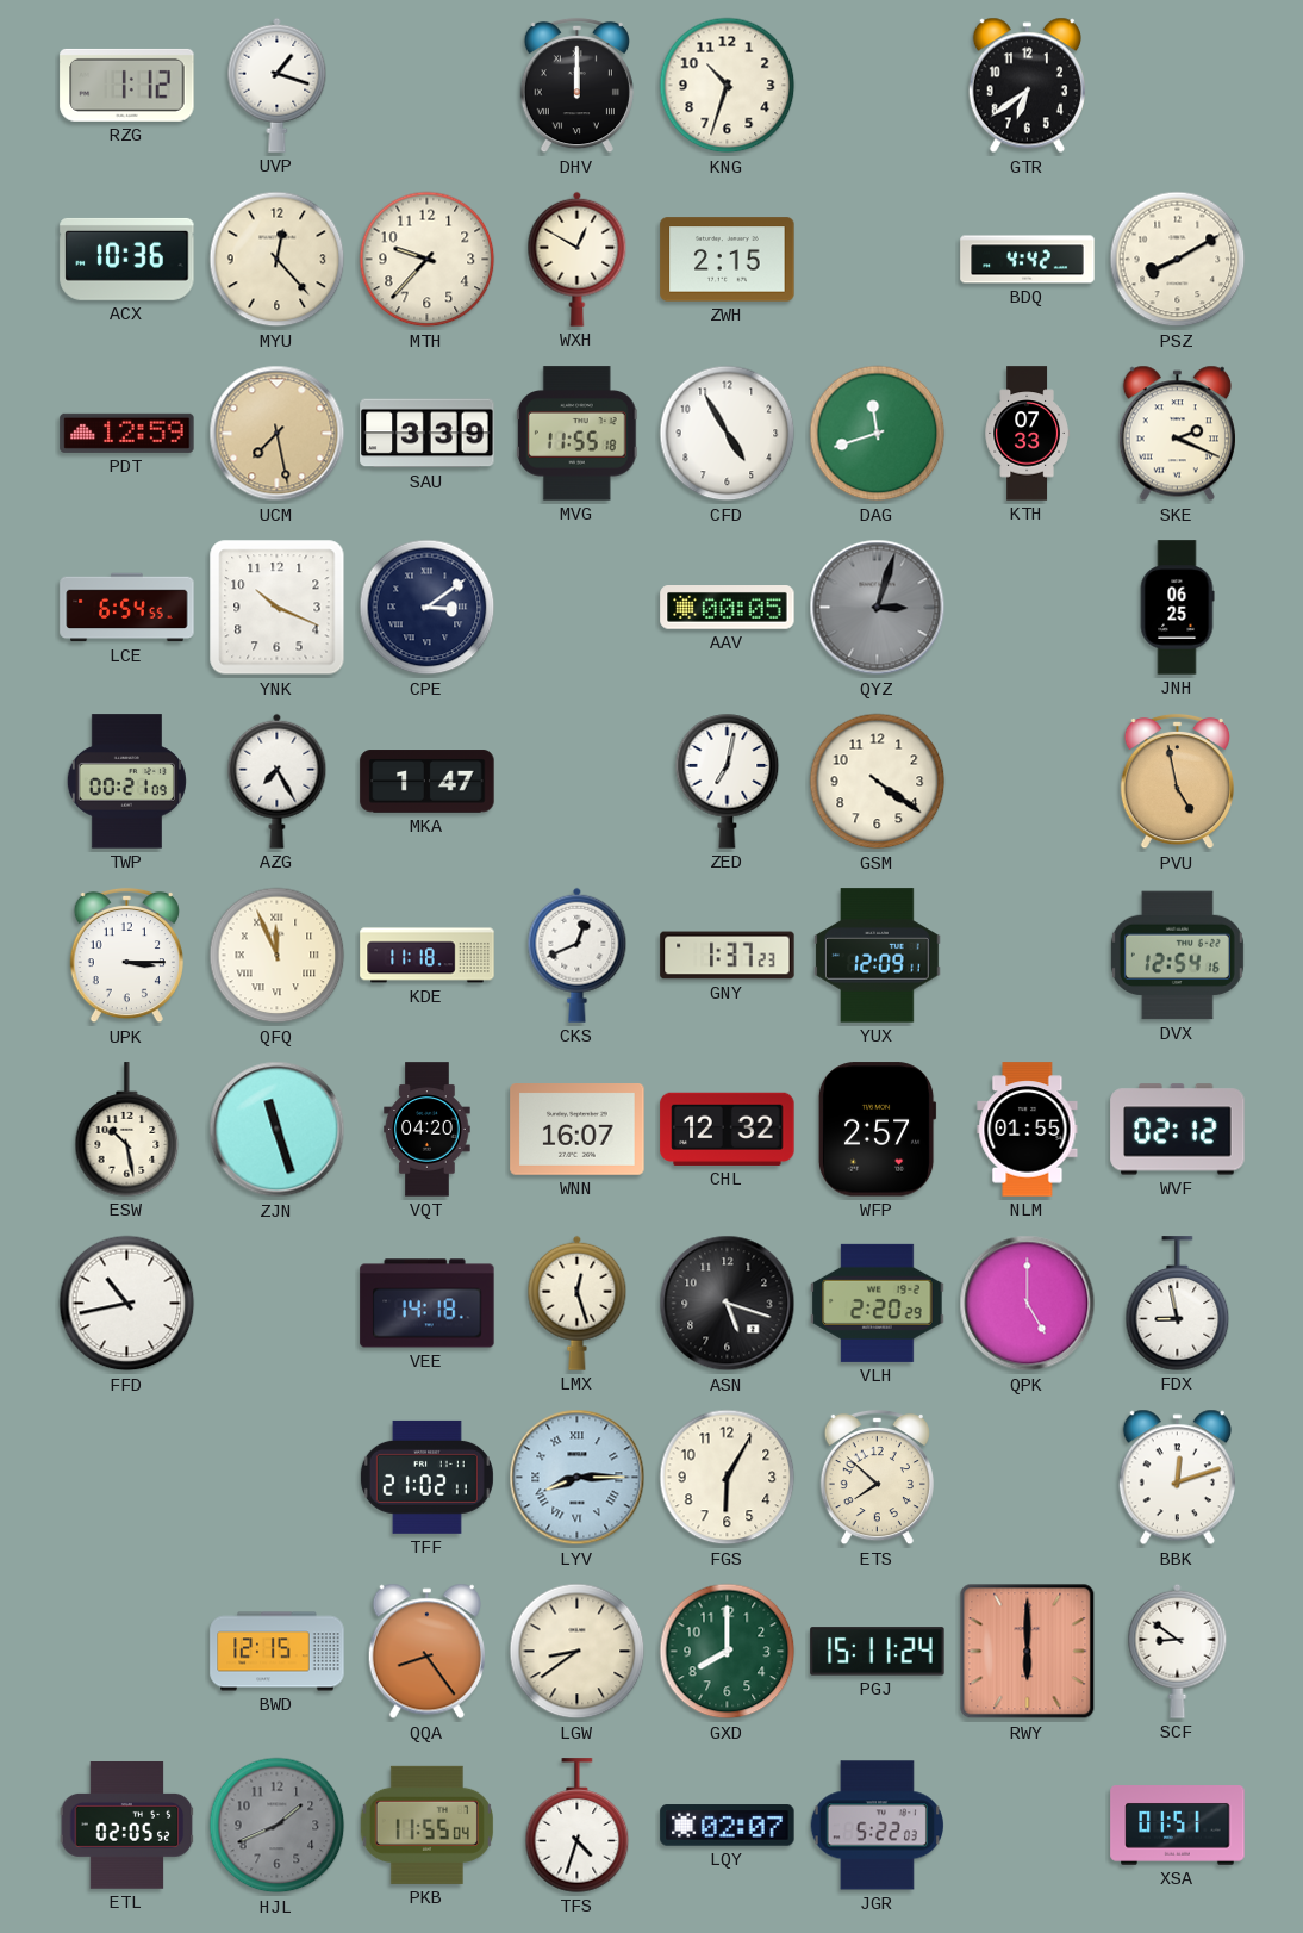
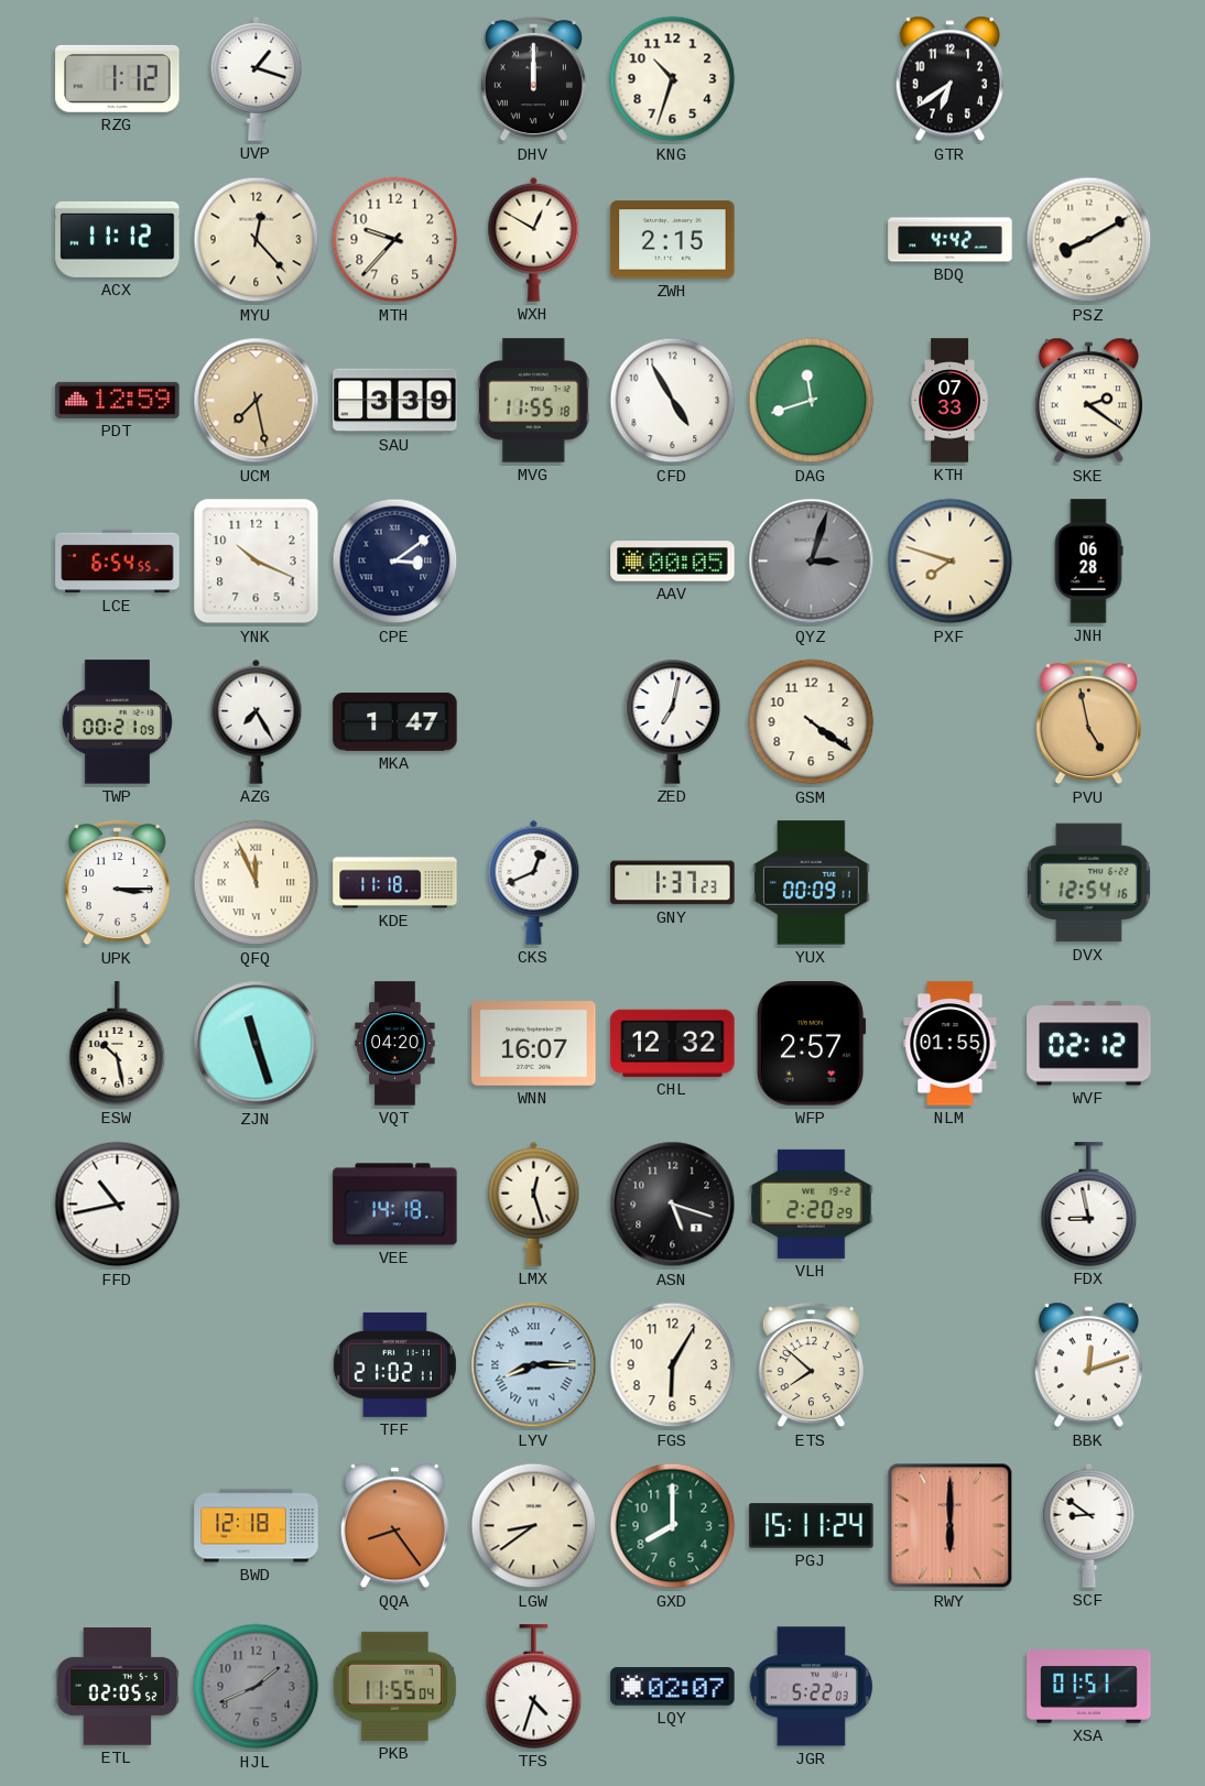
ACX: 10:36 -> 11:12 (118, 239)
SKE: 2:19 -> 2:21 (1088, 401)
PXF: none -> 7:48 (951, 562)
JNH: 06:25 -> 06:28 (1088, 562)
YUX: 12:09 -> 00:09 (812, 883)
QPK: 5:00 -> none (1028, 1304)
BWD: 12:15 -> 12:18 (257, 1526)
